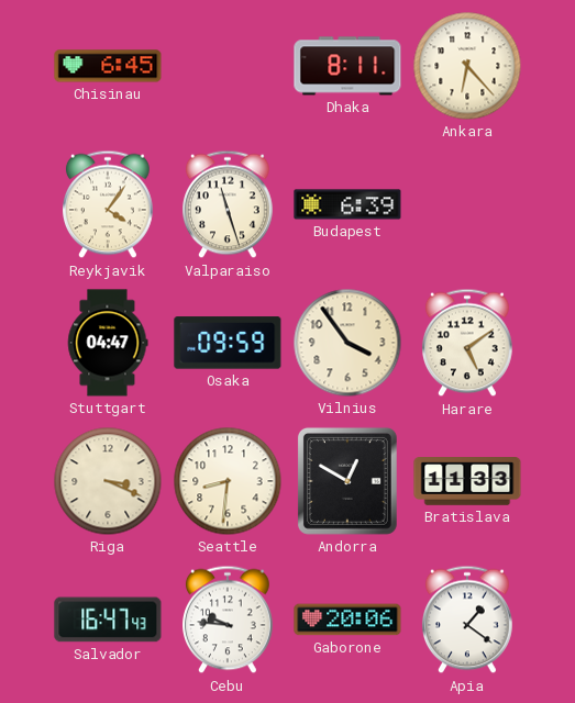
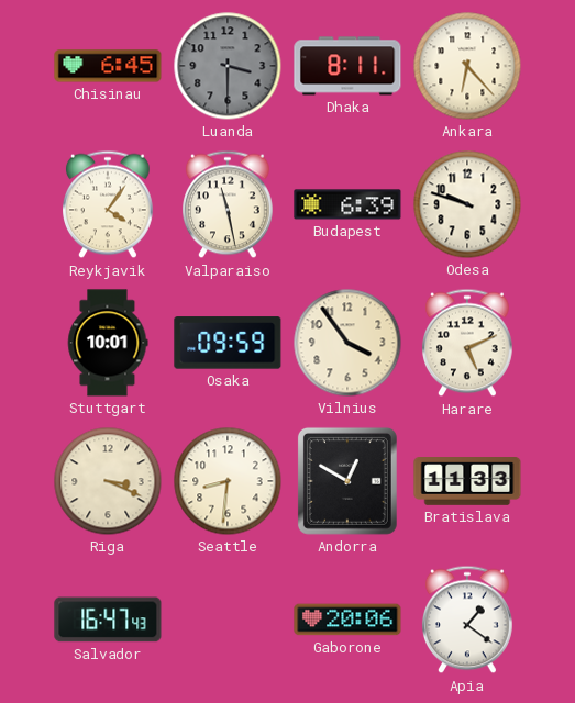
Luanda: none -> 3:30 (228, 66)
Valparaiso: 11:27 -> 11:28 (229, 204)
Odesa: none -> 9:48 (467, 204)
Stuttgart: 04:47 -> 10:01 (108, 343)
Harare: 5:09 -> 5:11 (468, 343)
Cebu: 9:46 -> none (229, 620)
